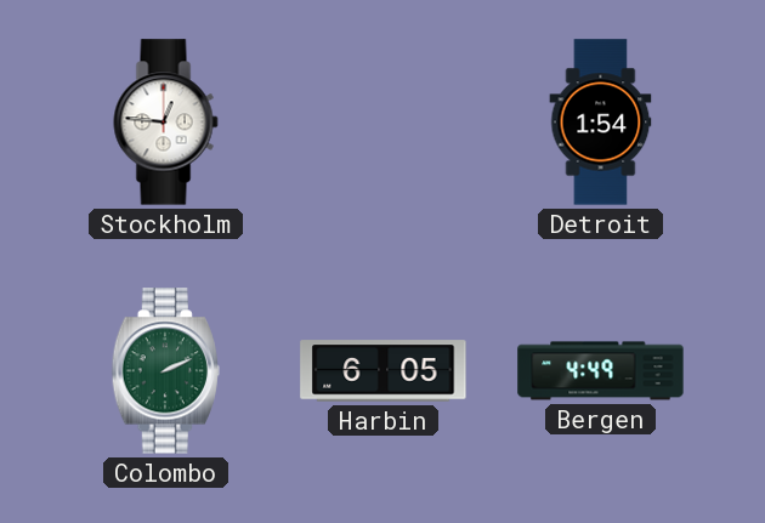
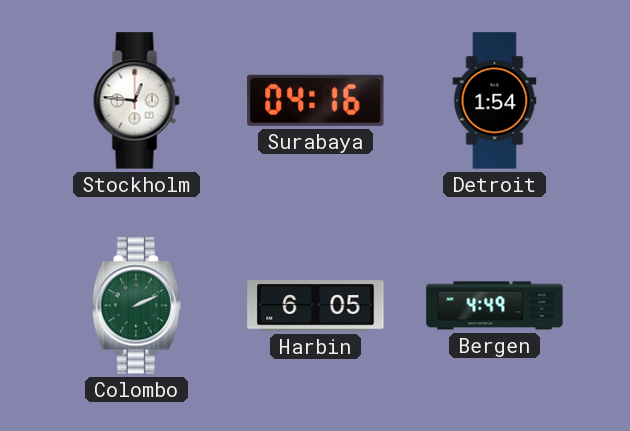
Surabaya: none -> 04:16 (316, 100)
